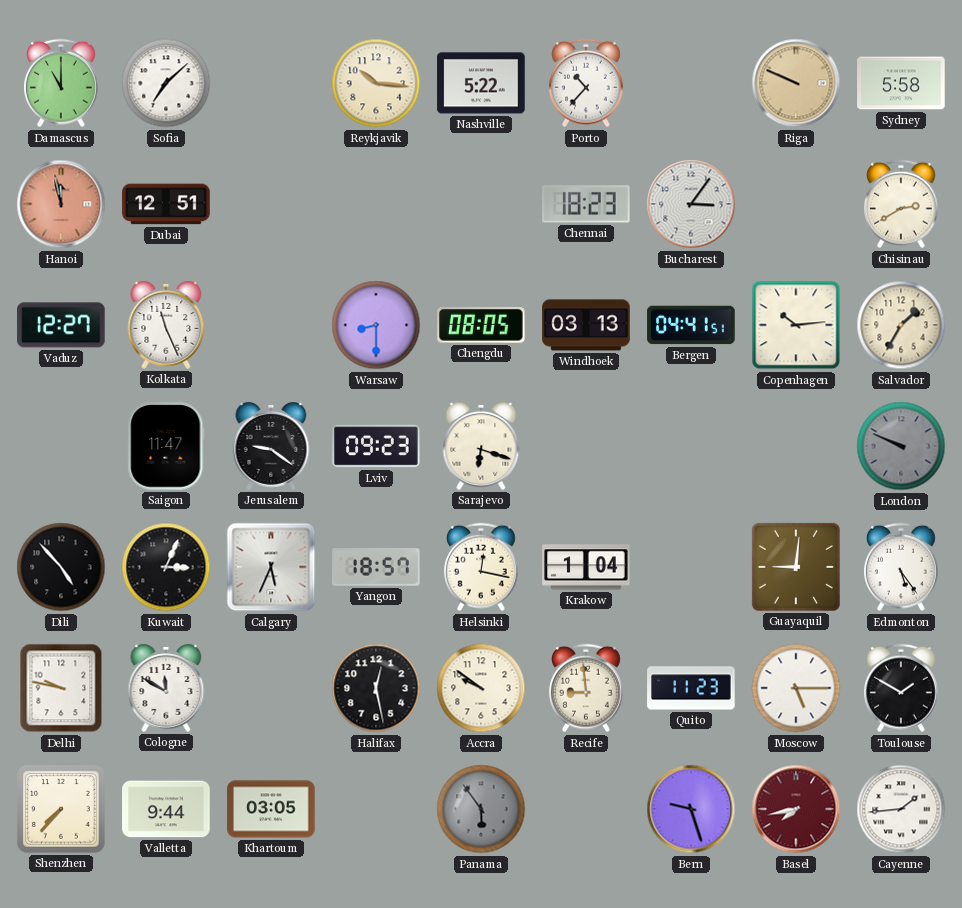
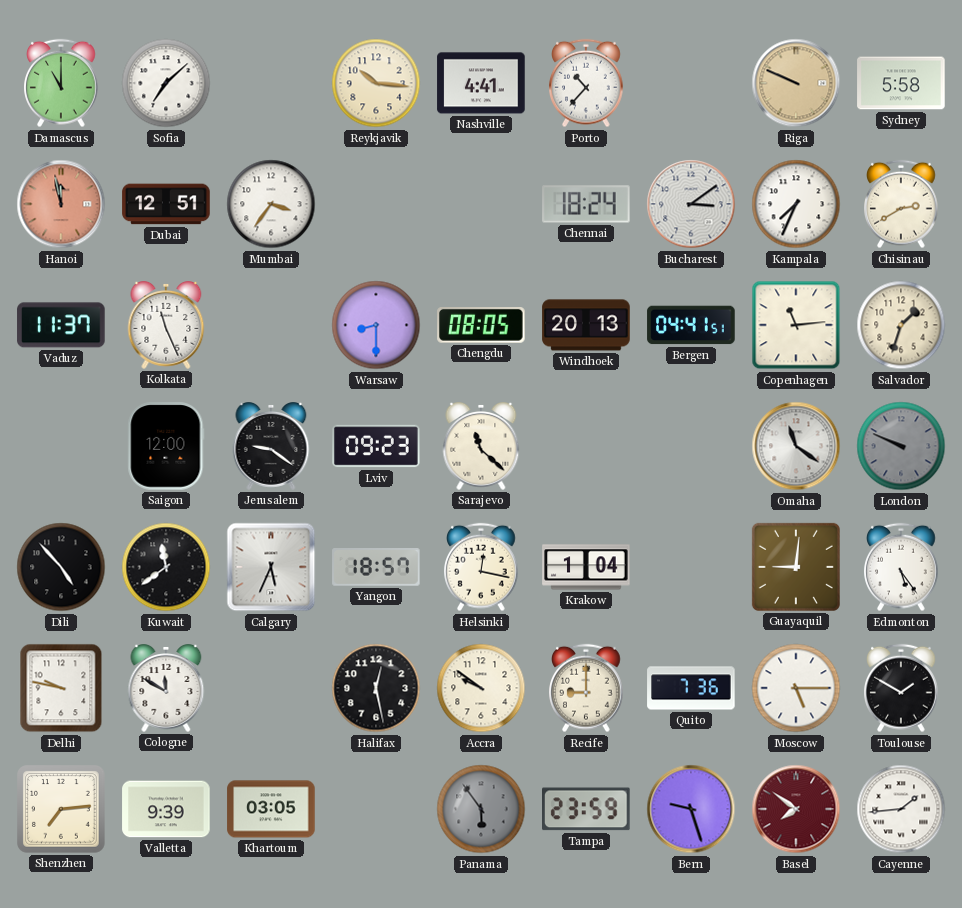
Nashville: 5:22 -> 4:41 (481, 83)
Mumbai: none -> 3:36 (271, 204)
Chennai: 18:23 -> 18:24 (586, 204)
Bucharest: 3:06 -> 3:09 (691, 204)
Kampala: none -> 7:34 (796, 204)
Vaduz: 12:27 -> 11:37 (61, 325)
Windhoek: 03:13 -> 20:13 (586, 325)
Copenhagen: 10:14 -> 11:14 (796, 325)
Salvador: 1:35 -> 1:33 (901, 325)
Saigon: 11:47 -> 12:00 (166, 446)
Sarajevo: 6:18 -> 11:22 (481, 447)
Omaha: none -> 11:21 (796, 446)
Kuwait: 3:04 -> 11:39 (166, 567)
Recife: 8:59 -> 9:00 (587, 688)
Quito: 11:23 -> 7:36 (691, 688)
Shenzhen: 7:37 -> 7:14 (62, 810)
Valletta: 9:44 -> 9:39 (166, 809)
Tampa: none -> 23:59 (587, 809)
Basel: 7:43 -> 7:51 (796, 809)
